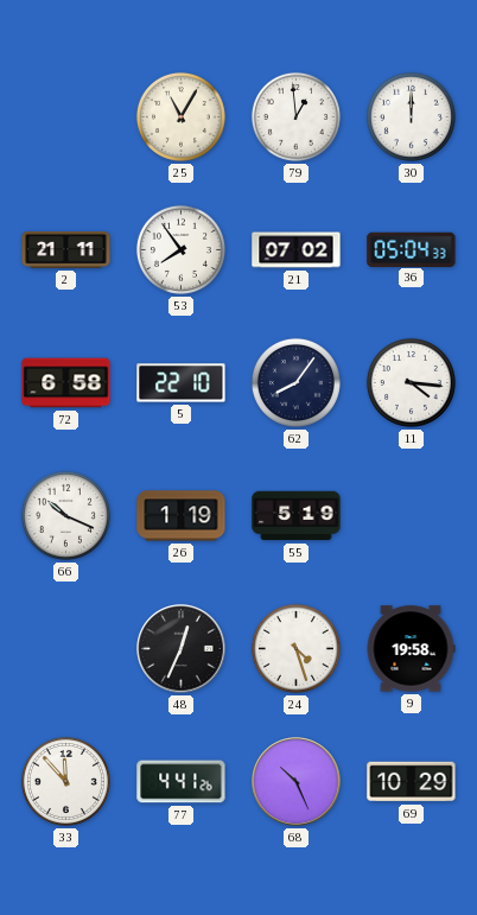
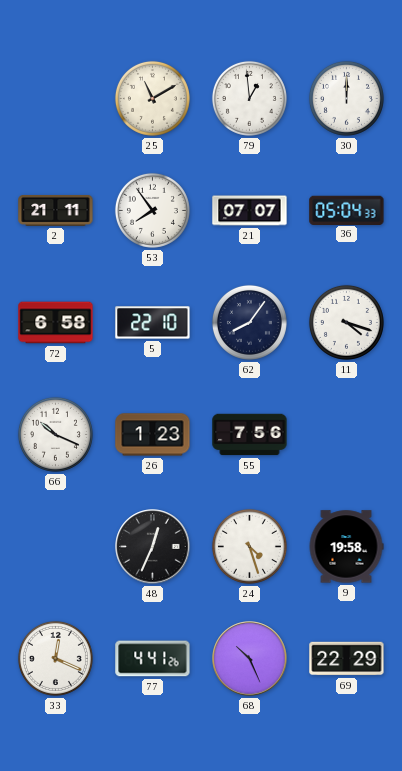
25: 11:05 -> 11:10 (152, 98)
21: 07:02 -> 07:07 (250, 211)
11: 4:16 -> 4:18 (346, 322)
26: 1:19 -> 1:23 (153, 435)
55: 5:19 -> 7:56 (250, 435)
33: 11:53 -> 12:19 (55, 658)
69: 10:29 -> 22:29 (347, 659)
